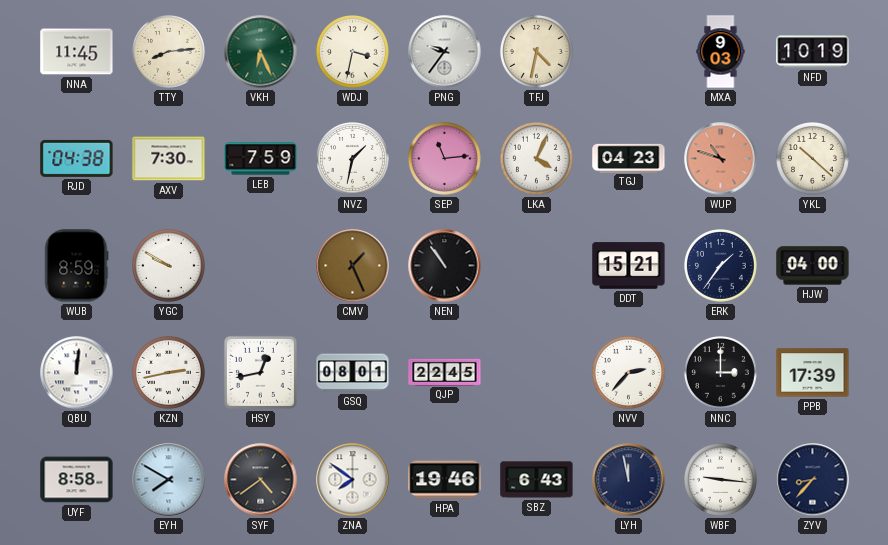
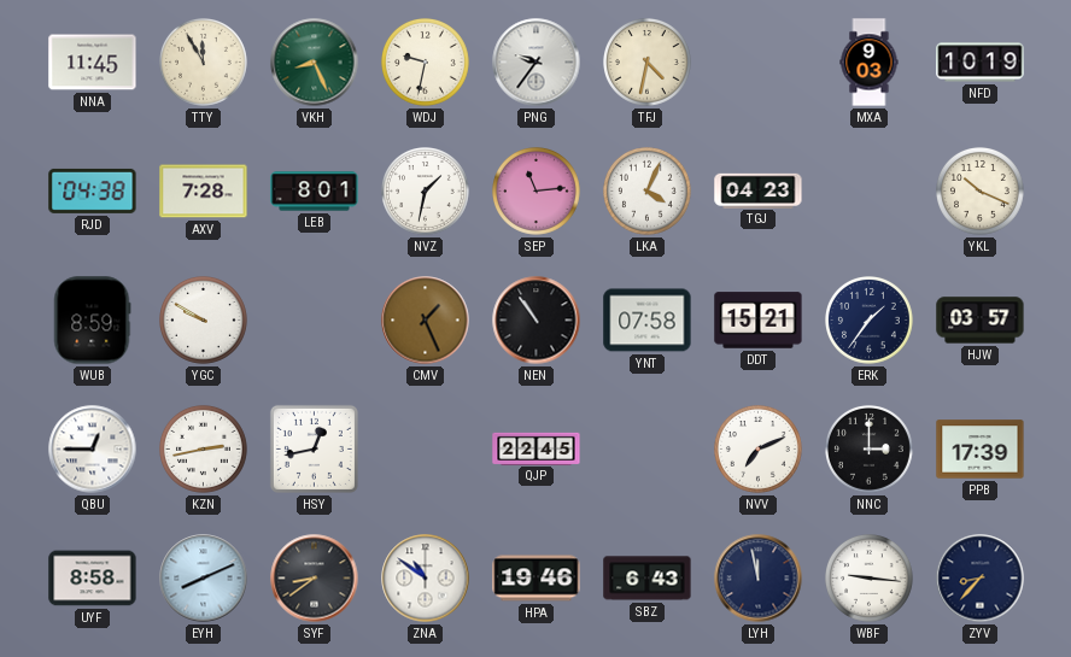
TTY: 8:14 -> 11:55 (204, 63)
VKH: 6:26 -> 8:26 (315, 63)
WDJ: 3:32 -> 9:32 (426, 63)
AXV: 7:30 -> 7:28 (204, 192)
LEB: 7:59 -> 8:01 (315, 192)
WUP: 10:48 -> none (721, 159)
YKL: 10:22 -> 10:19 (981, 192)
YNT: none -> 07:58 (648, 321)
HJW: 04:00 -> 03:57 (981, 321)
QBU: 12:01 -> 12:45 (93, 450)
GSQ: 08:01 -> none (353, 373)
NVV: 2:37 -> 7:11 (759, 450)
EYH: 7:50 -> 8:11 (204, 579)
SYF: 4:39 -> 8:39 (315, 579)
ZNA: 7:51 -> 10:51 (426, 579)
